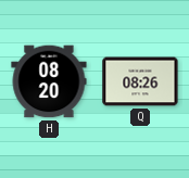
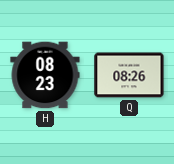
H: 08:20 -> 08:23 (45, 75)
